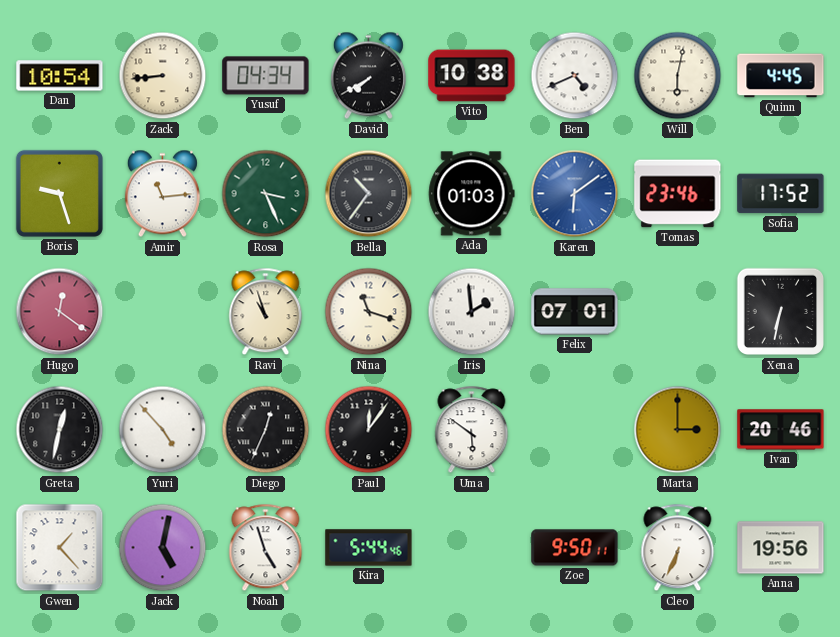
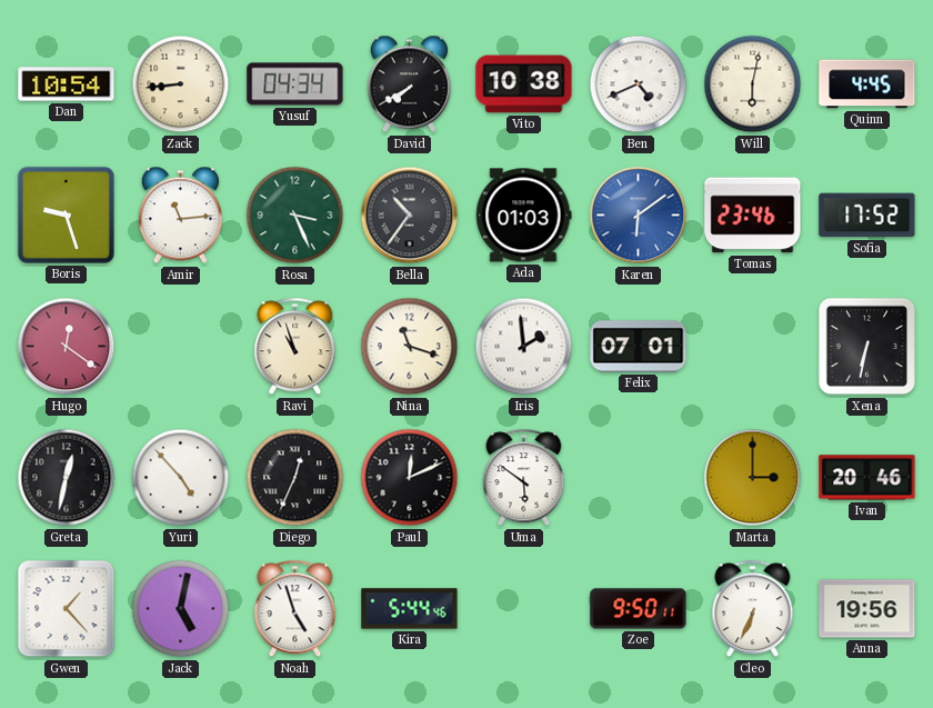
Paul: 12:06 -> 12:11 (410, 478)
